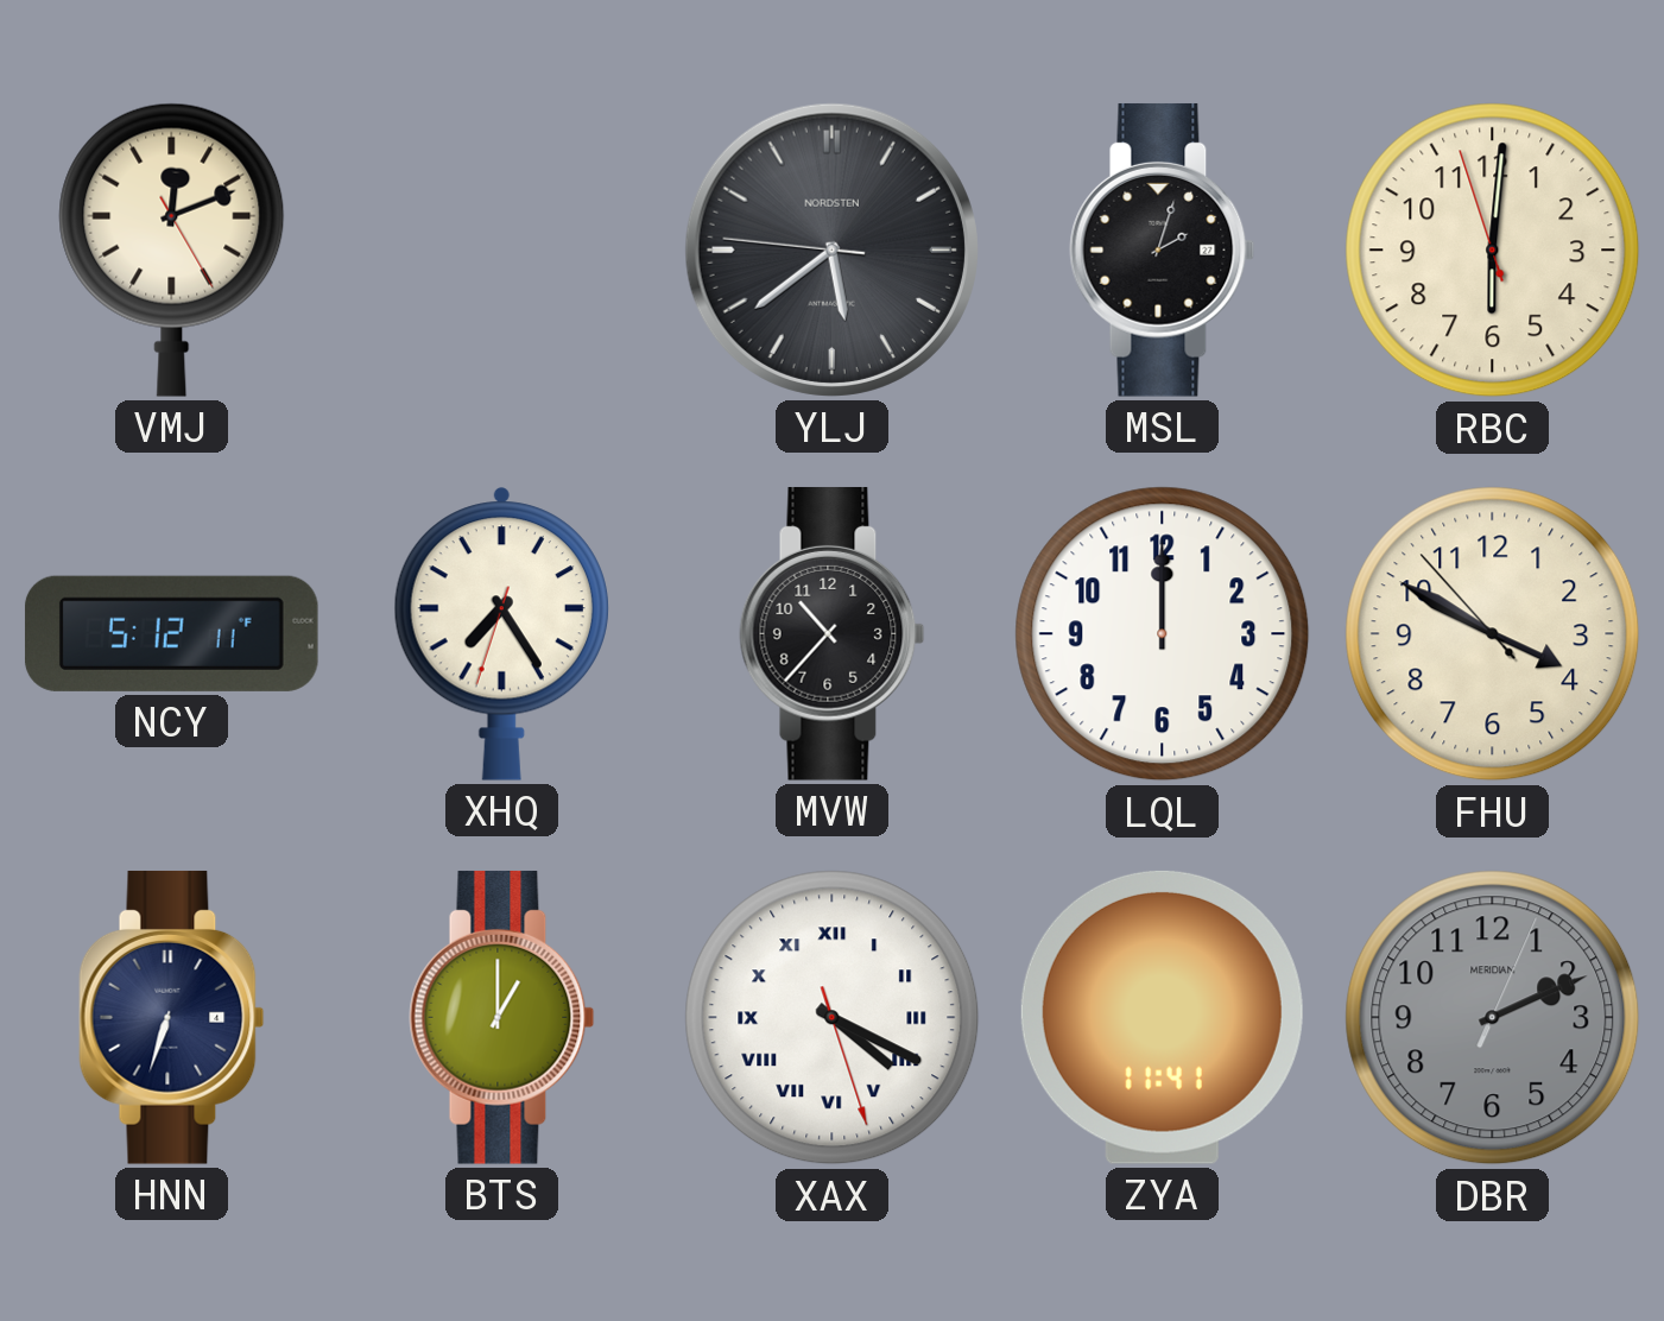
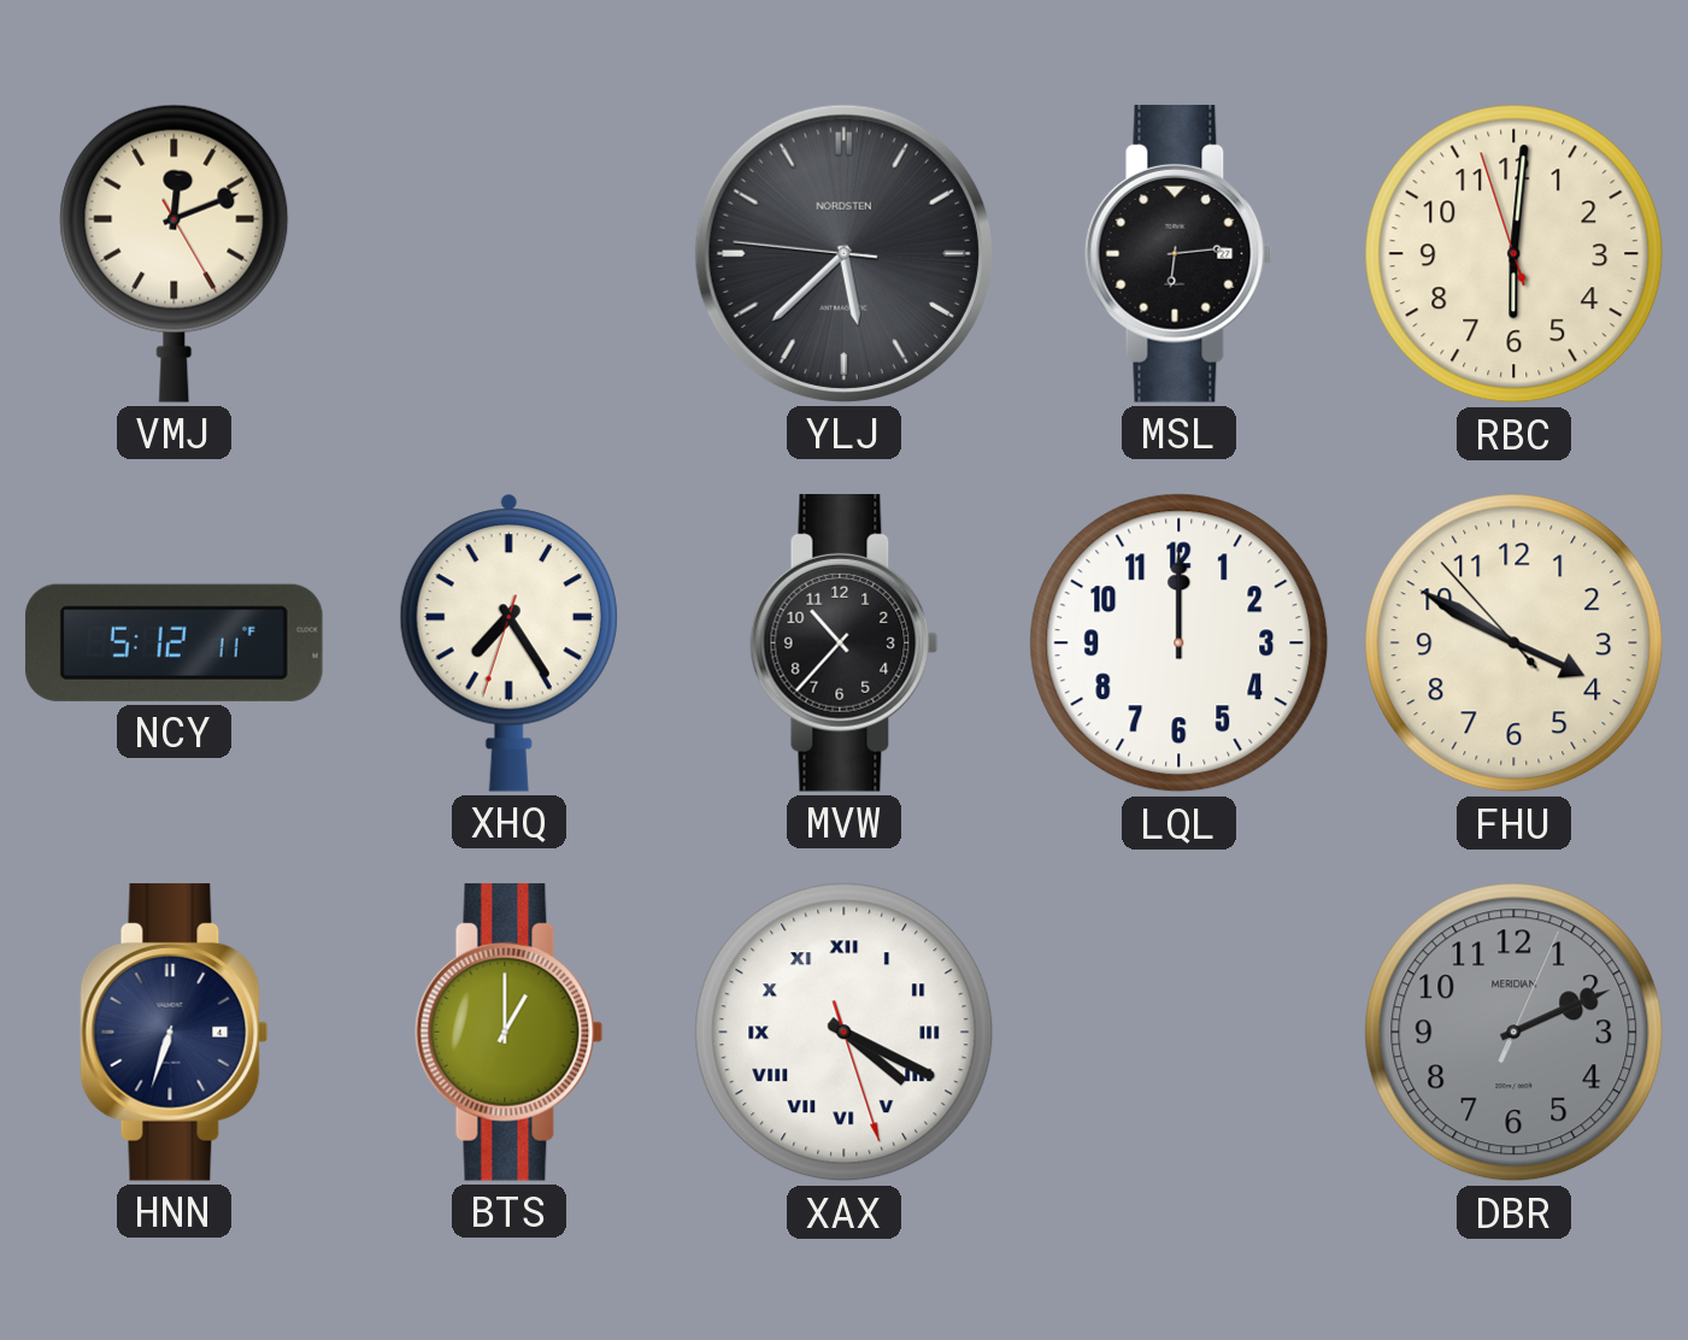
YLJ: 5:38 -> 5:37 (843, 253)
MSL: 2:03 -> 6:14 (1180, 253)
ZYA: 11:41 -> none (1162, 1017)
